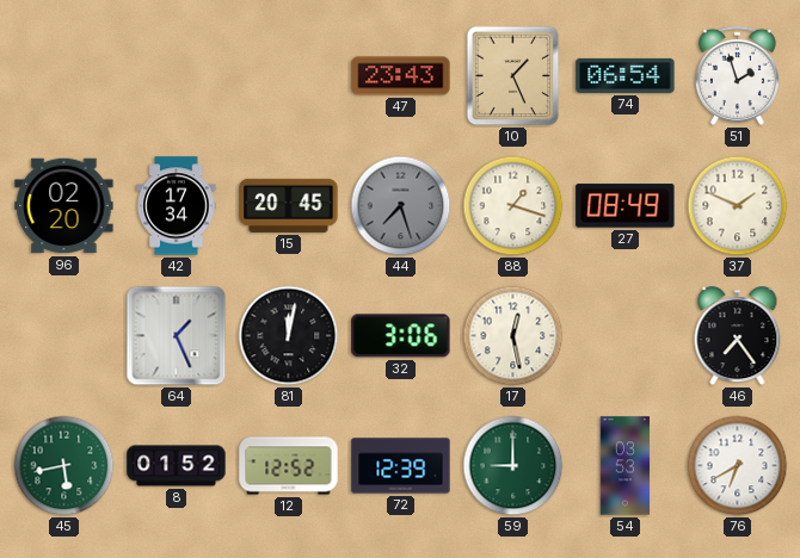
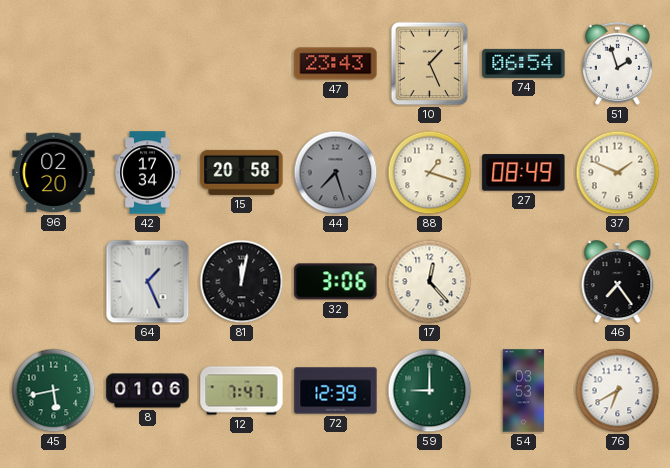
15: 20:45 -> 20:58 (242, 172)
17: 12:28 -> 12:23 (430, 282)
8: 01:52 -> 01:06 (148, 391)
12: 12:52 -> 7:47 (242, 391)
